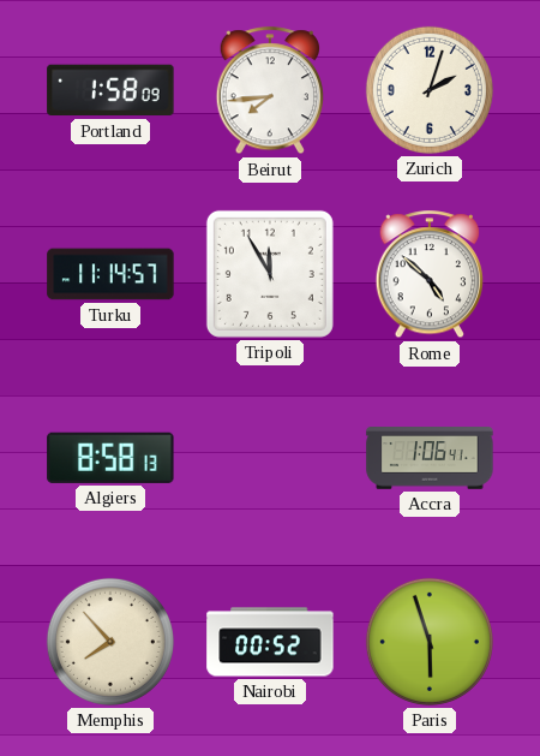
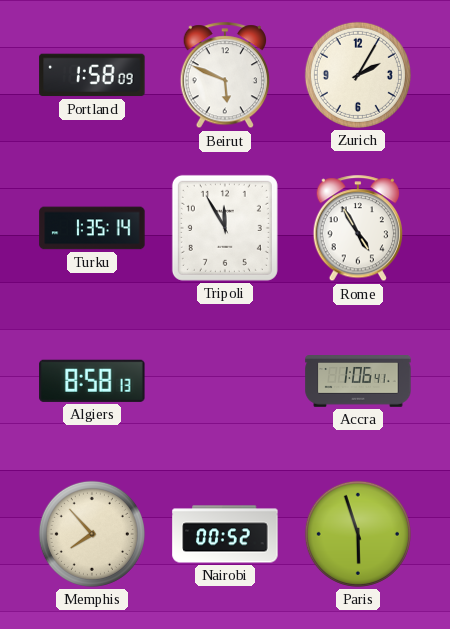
Beirut: 7:44 -> 5:49 (224, 76)
Zurich: 2:03 -> 2:05 (358, 75)
Turku: 11:14 -> 1:35 (92, 228)
Rome: 4:52 -> 4:55 (357, 229)
